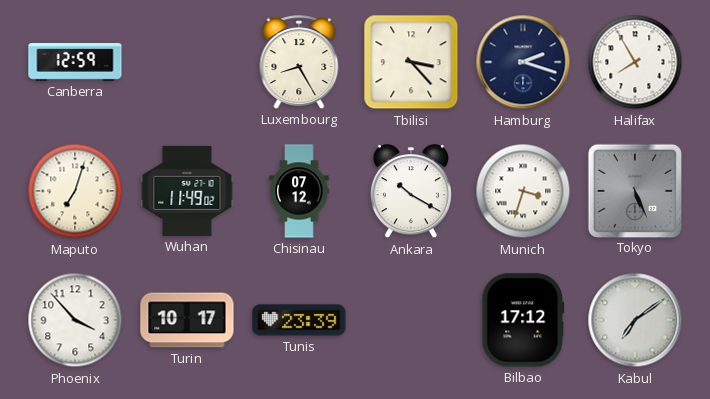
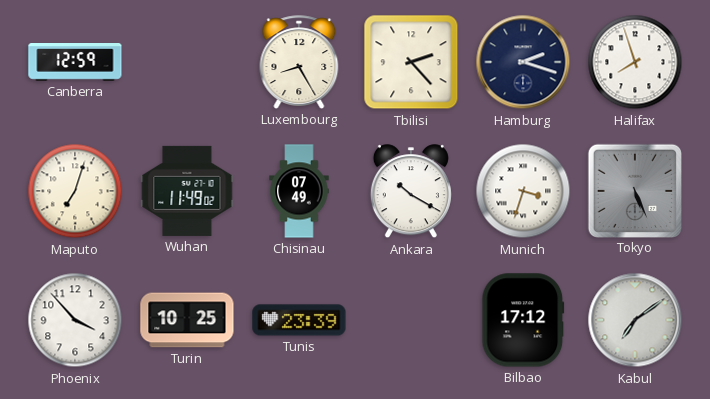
Tbilisi: 3:23 -> 2:23 (411, 62)
Halifax: 7:55 -> 7:57 (635, 62)
Chisinau: 07:12 -> 07:49 (299, 191)
Turin: 10:17 -> 10:25 (187, 320)
